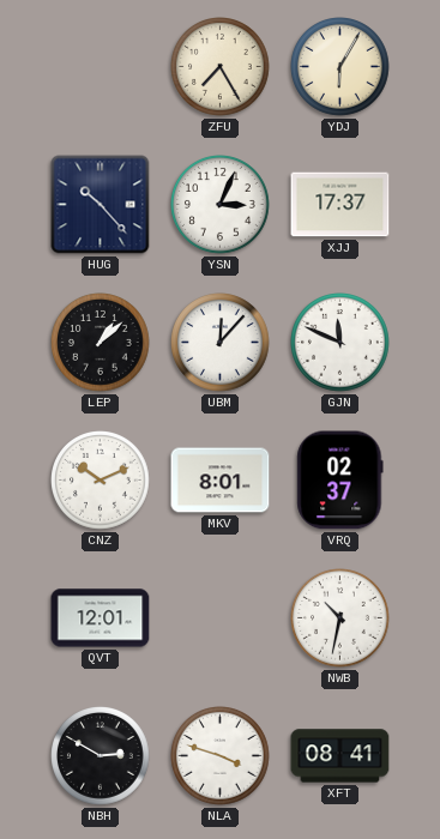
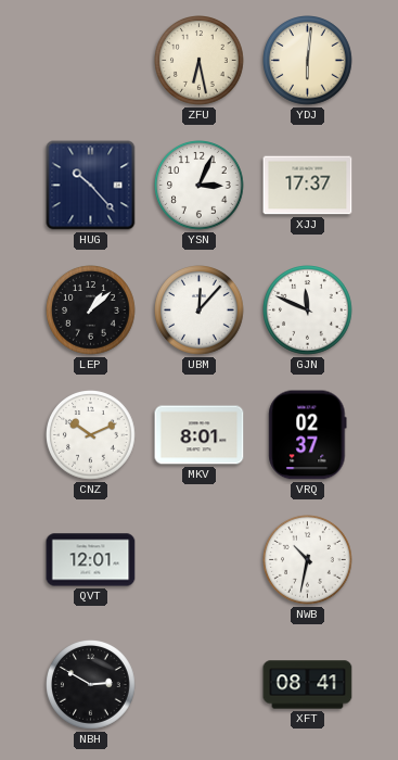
ZFU: 7:25 -> 6:28 (200, 61)
YDJ: 6:05 -> 6:01 (308, 61)
NLA: 3:48 -> none (221, 756)
